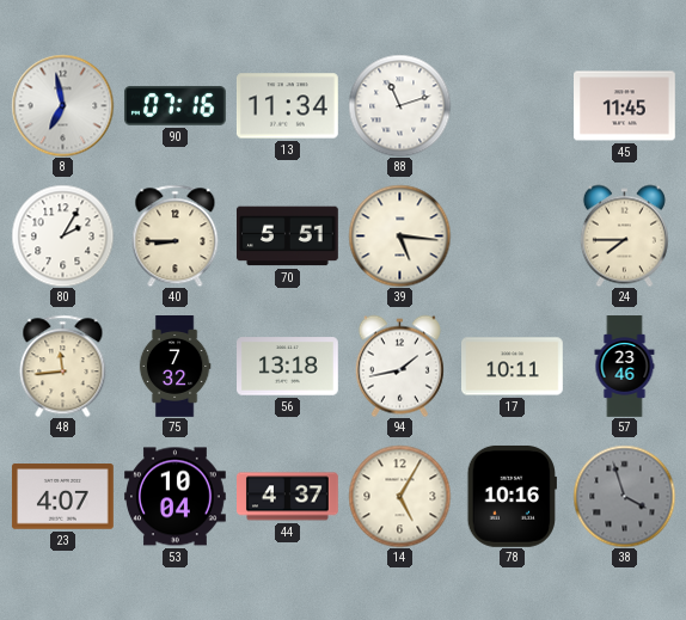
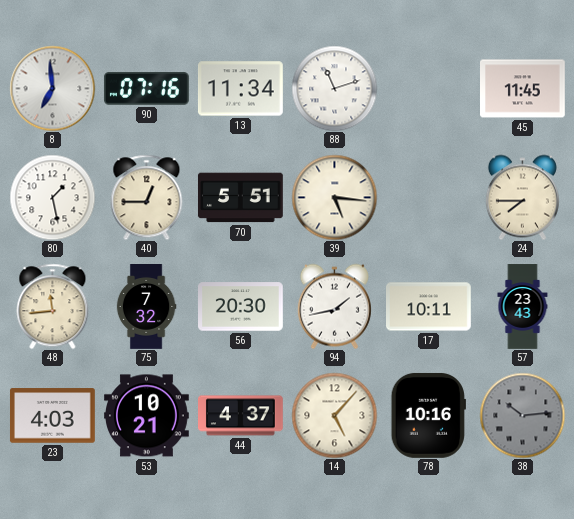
8: 6:58 -> 6:59 (52, 88)
80: 2:05 -> 1:28 (52, 197)
40: 8:45 -> 12:45 (147, 197)
56: 13:18 -> 20:30 (241, 307)
57: 23:46 -> 23:43 (523, 307)
23: 4:07 -> 4:03 (52, 416)
53: 10:04 -> 10:21 (147, 416)
14: 5:05 -> 5:07 (334, 415)
38: 3:57 -> 10:14 (522, 415)
